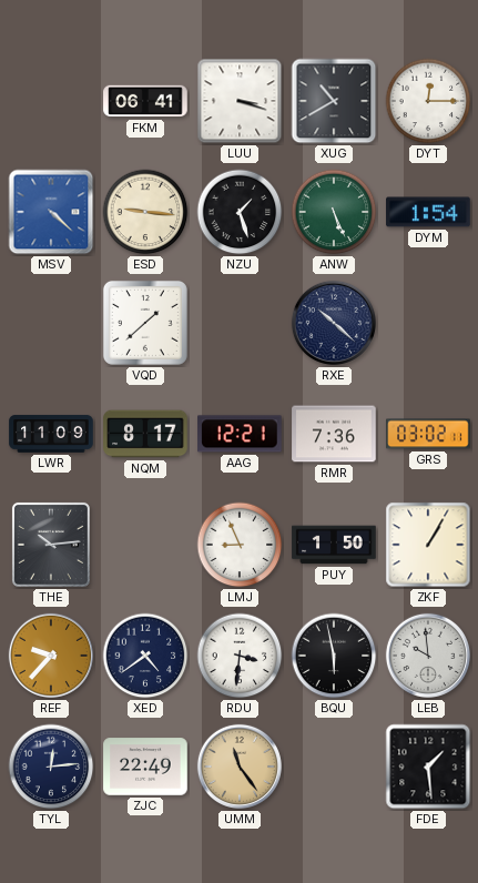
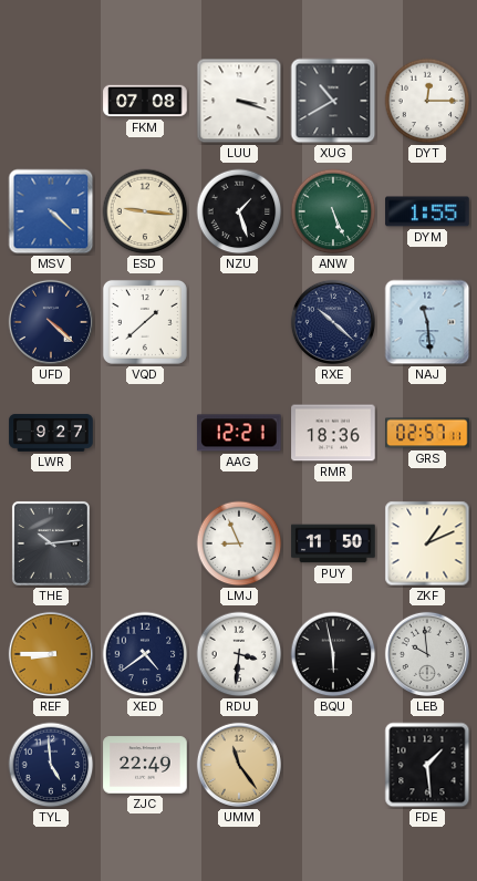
FKM: 06:41 -> 07:08 (145, 101)
DYM: 1:54 -> 1:55 (427, 211)
UFD: none -> 4:22 (51, 322)
NAJ: none -> 11:29 (427, 322)
LWR: 11:09 -> 9:27 (51, 433)
NQM: 8:17 -> none (145, 434)
RMR: 7:36 -> 18:36 (333, 433)
GRS: 03:02 -> 02:57 (427, 433)
PUY: 1:50 -> 11:50 (333, 543)
ZKF: 1:05 -> 1:11 (427, 543)
REF: 9:37 -> 8:45 (51, 654)
TYL: 12:14 -> 4:59 (51, 765)
